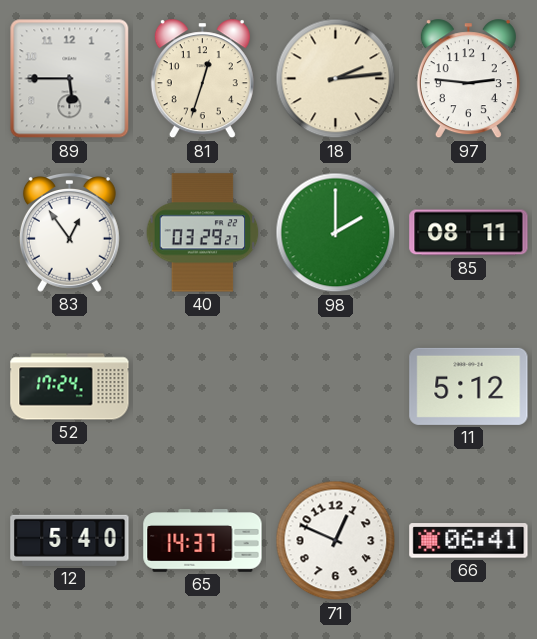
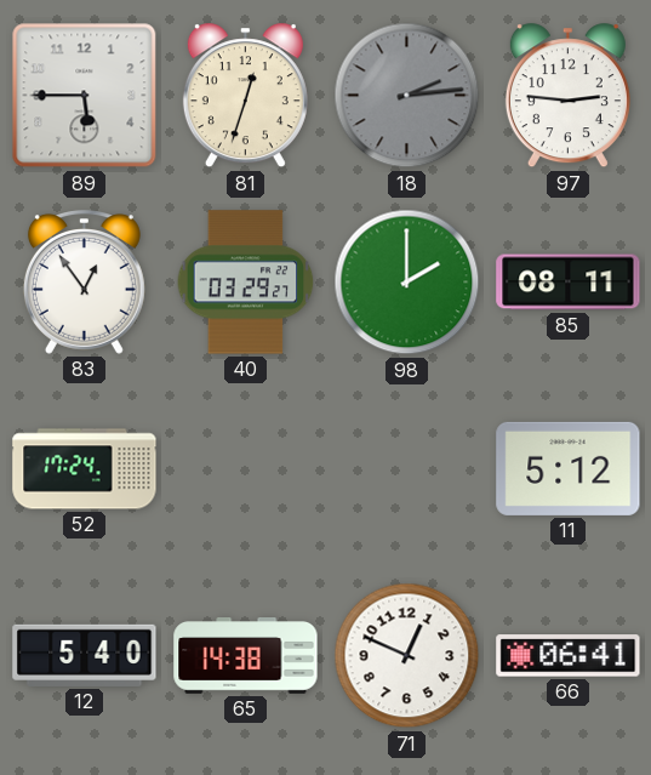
18 dial: cream -> grey (407, 96)
65: 14:37 -> 14:38 (246, 656)
